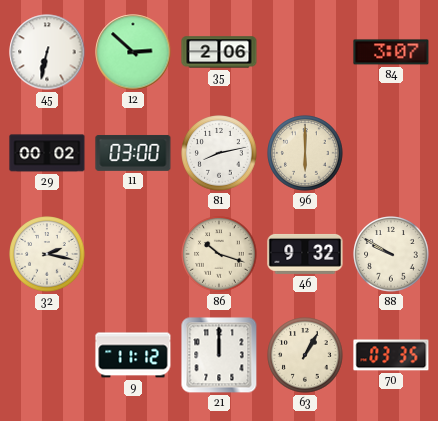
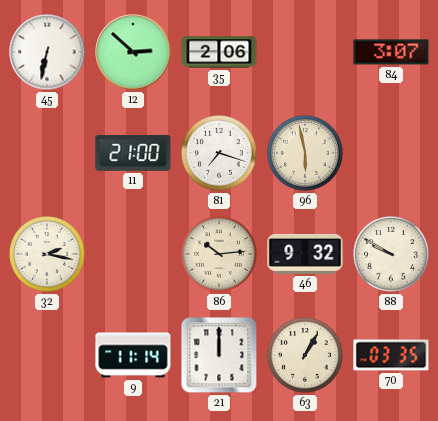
29: 00:02 -> none (47, 153)
11: 03:00 -> 21:00 (133, 153)
81: 8:13 -> 7:18 (219, 153)
96: 6:00 -> 5:58 (305, 153)
86: 10:18 -> 10:14 (219, 254)
9: 11:12 -> 11:14 (133, 355)
